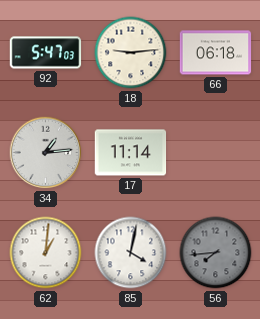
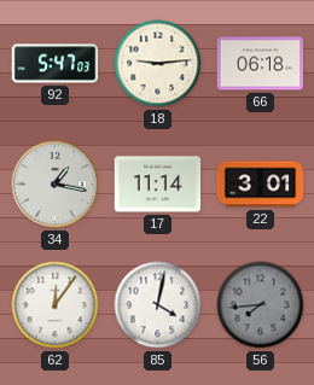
34: 1:14 -> 1:17 (56, 185)
22: none -> 3:01 (261, 185)
62: 1:01 -> 12:06 (56, 305)
